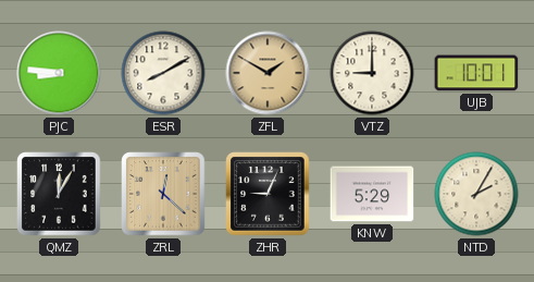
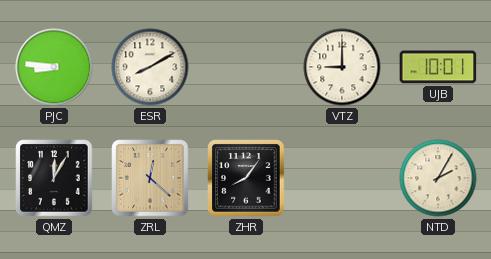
ZFL: 1:50 -> none (268, 73)
ZHR: 9:04 -> 8:06 (246, 178)
KNW: 5:29 -> none (372, 194)
